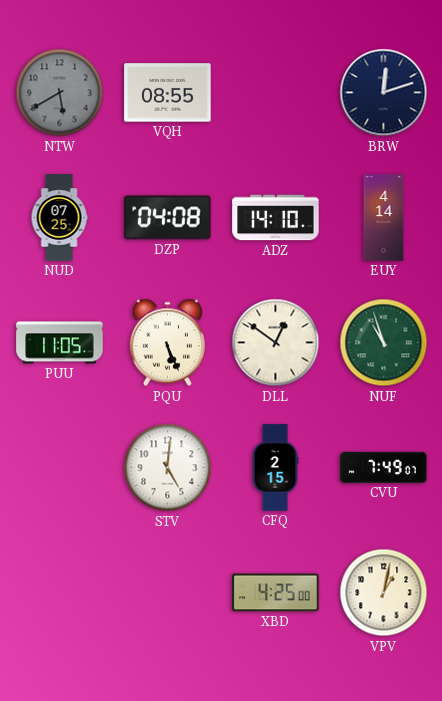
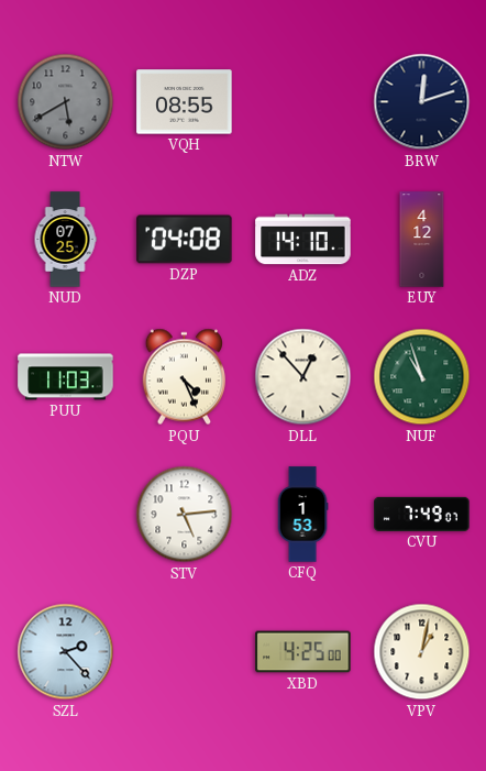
EUY: 4:14 -> 4:12 (422, 240)
PUU: 11:05 -> 11:03 (66, 377)
PQU: 5:26 -> 4:26 (185, 377)
DLL: 12:51 -> 12:53 (303, 377)
STV: 5:01 -> 5:14 (185, 515)
CFQ: 2:15 -> 1:53 (302, 515)
SZL: none -> 2:23 (66, 652)
